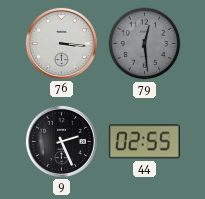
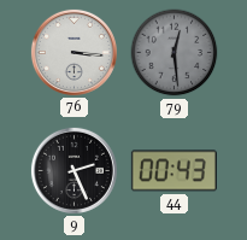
44: 02:55 -> 00:43 (174, 171)
